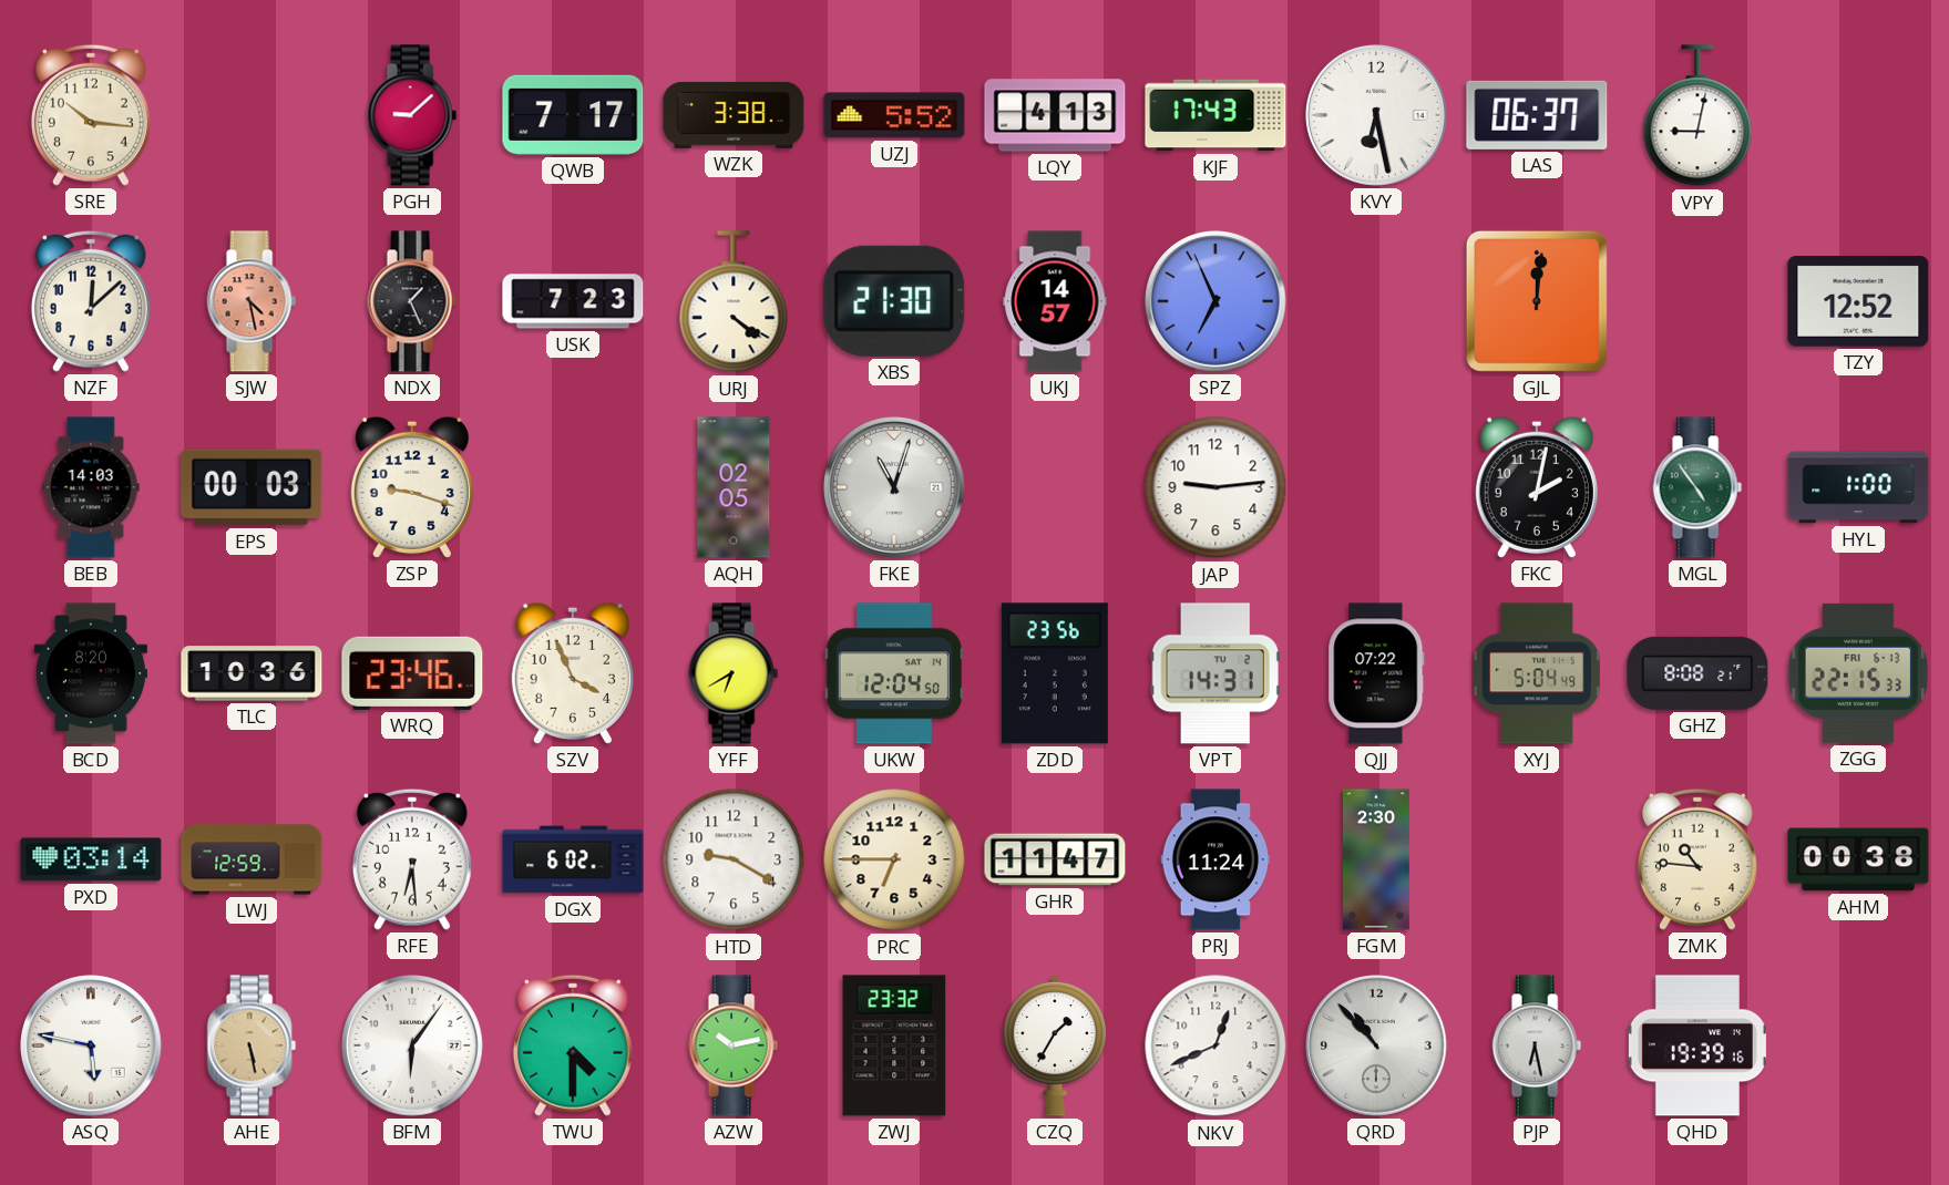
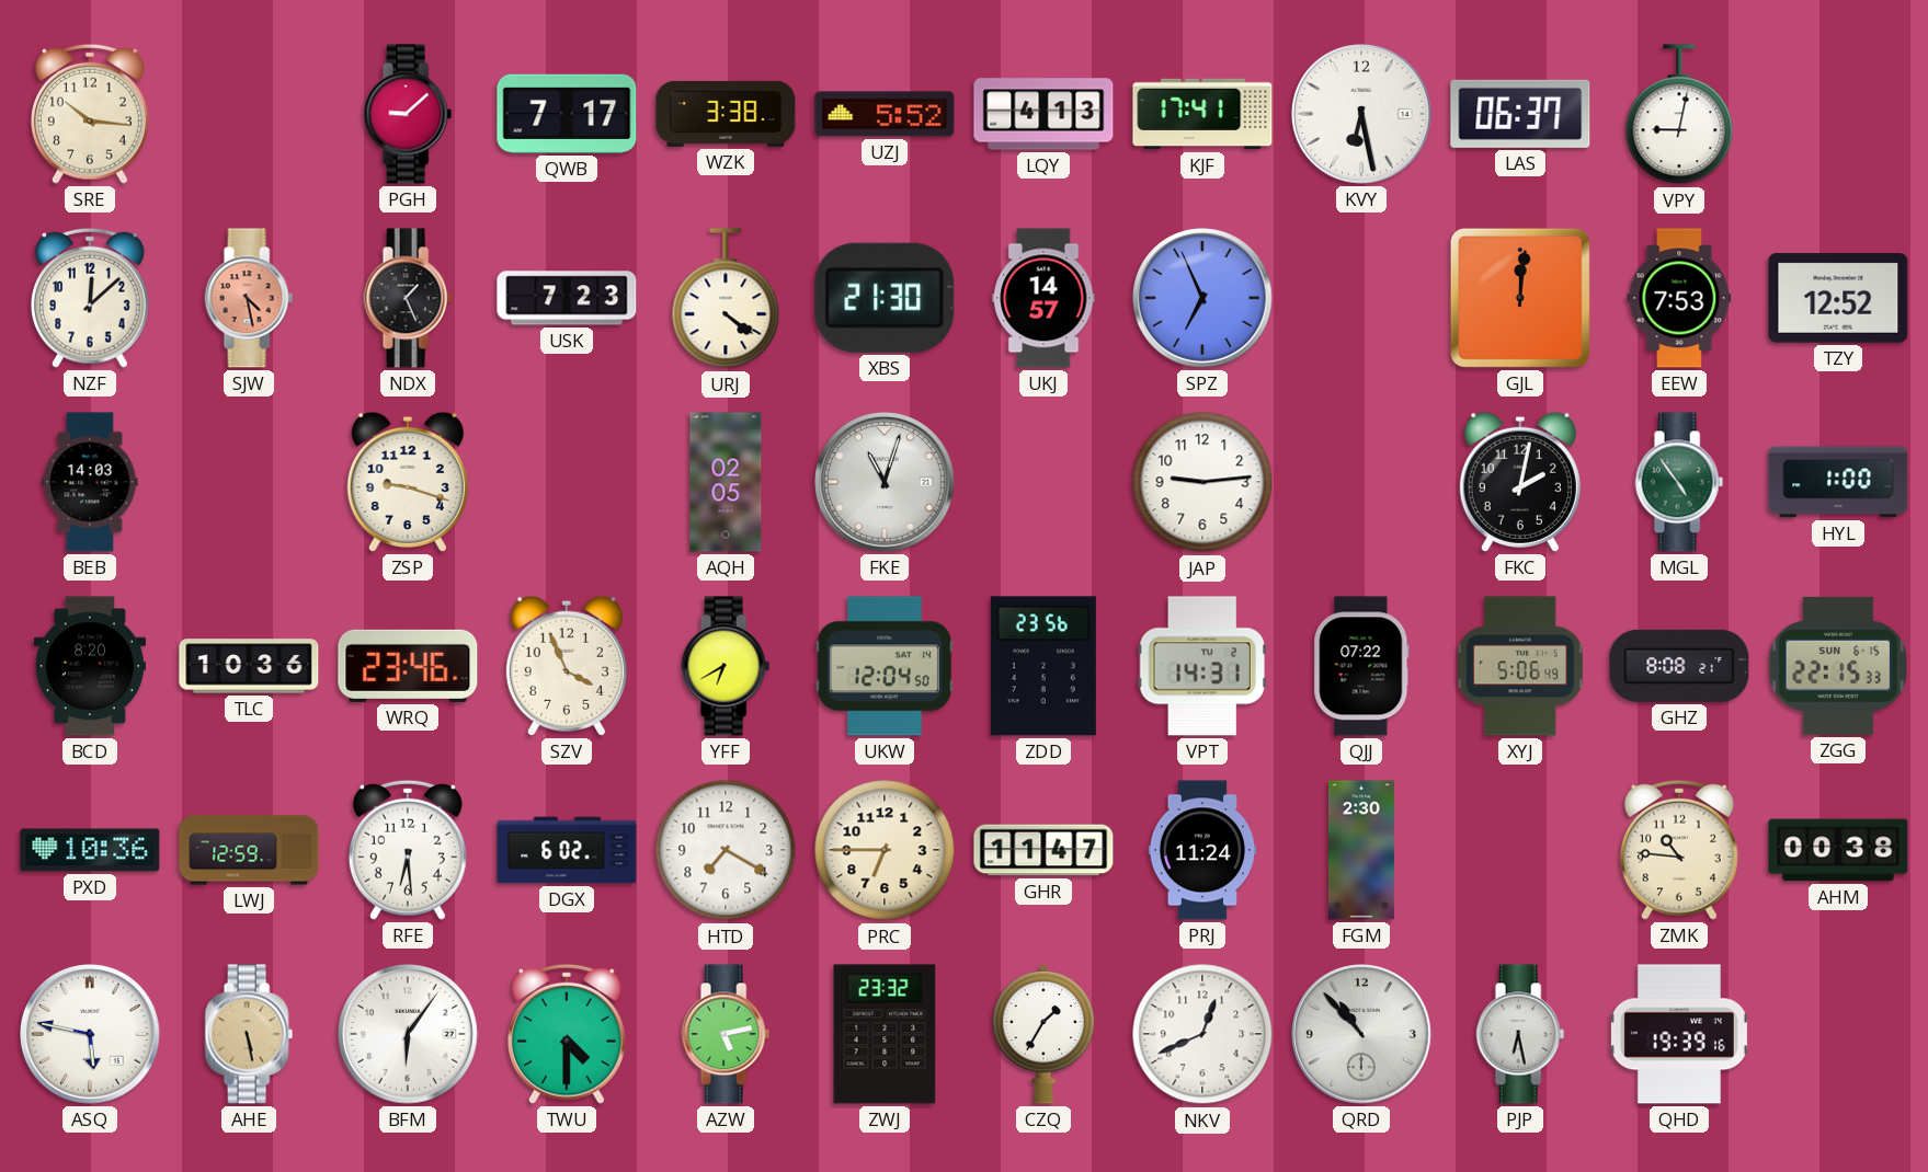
KJF: 17:43 -> 17:41 (1202, 114)
EEW: none -> 7:53 (1679, 298)
EPS: 00:03 -> none (252, 487)
XYJ: 5:04 -> 5:06 (1520, 666)
ZGG date: FRI 6-13 -> SUN 6-15 (1838, 666)
PXD: 03:14 -> 10:36 (90, 850)
HTD: 9:20 -> 7:20 (726, 850)
AZW: 10:13 -> 5:13 (726, 1034)
